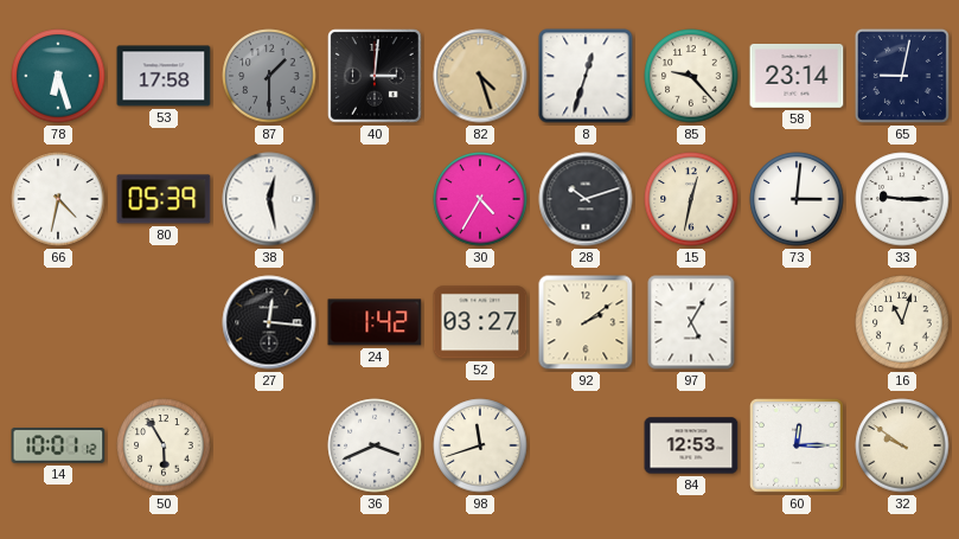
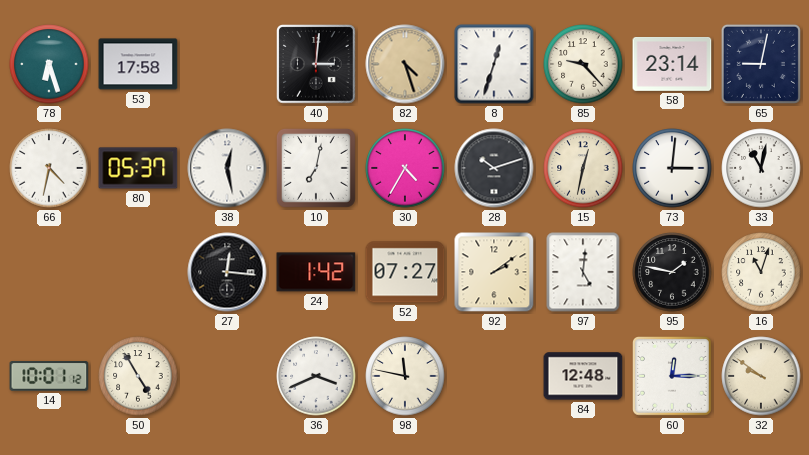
87: 1:30 -> none (269, 76)
80: 05:39 -> 05:37 (138, 168)
10: none -> 7:02 (316, 168)
33: 9:15 -> 11:02 (761, 168)
52: 03:27 -> 07:27 (405, 272)
97: 5:05 -> 5:01 (583, 272)
95: none -> 1:47 (672, 272)
50: 5:55 -> 4:55 (138, 376)
98: 11:42 -> 11:47 (405, 376)
84: 12:53 -> 12:48 (583, 376)
